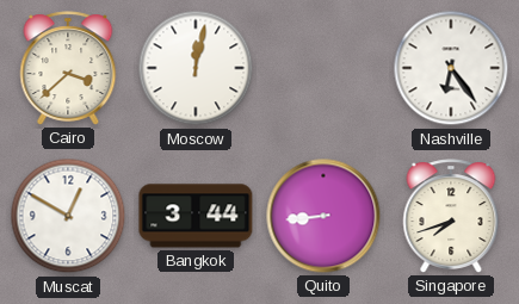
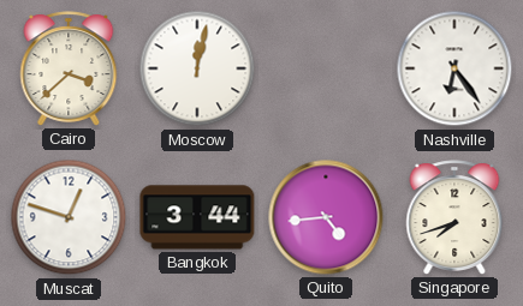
Muscat: 12:50 -> 12:48 (69, 217)
Quito: 8:44 -> 4:44 (326, 217)
